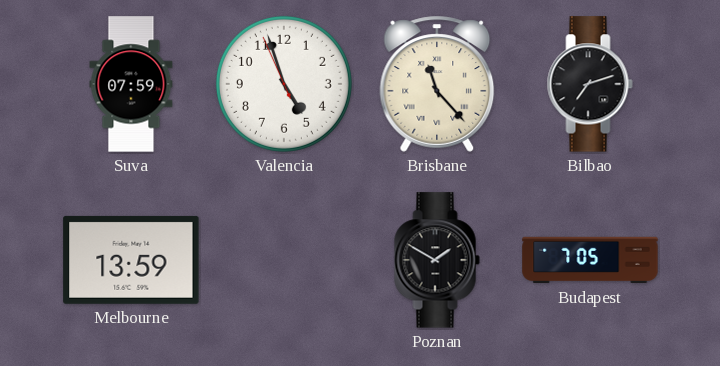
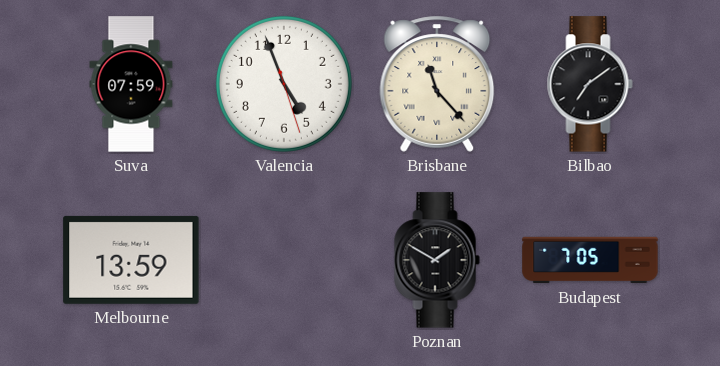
Valencia: 4:56:56 -> 4:56:27 (284, 84)
Bilbao: 7:12 -> 7:09 (590, 84)
